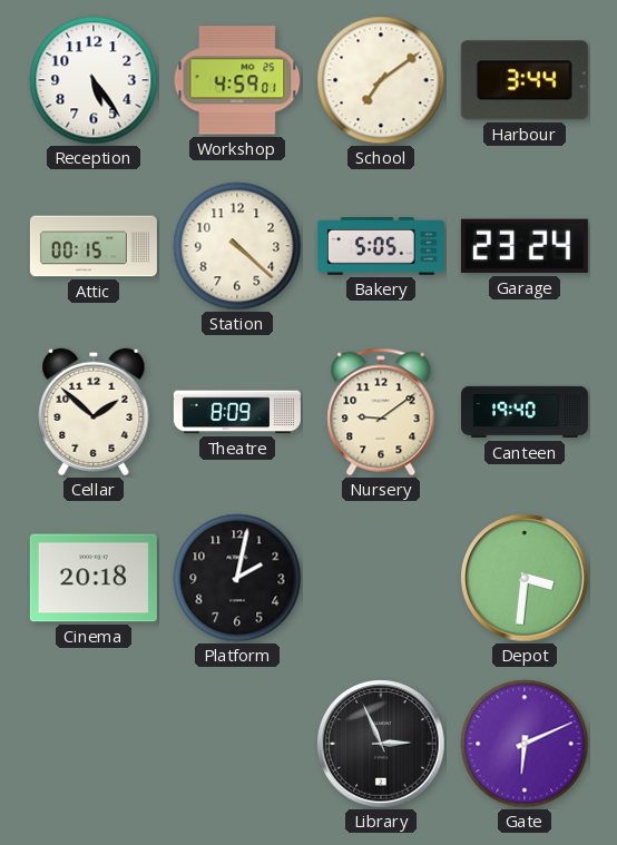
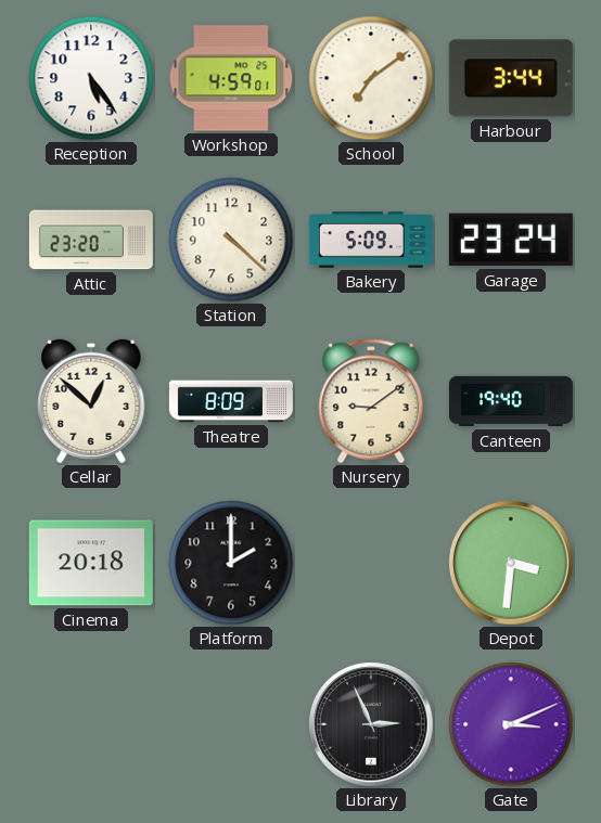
Attic: 00:15 -> 23:20 (91, 240)
Bakery: 5:05 -> 5:09 (371, 241)
Cellar: 1:52 -> 12:52 (91, 401)
Platform: 2:02 -> 2:00 (231, 563)
Gate: 6:11 -> 3:11 (511, 724)
